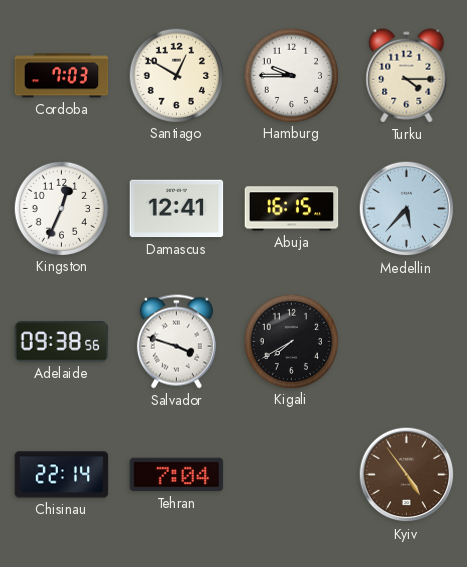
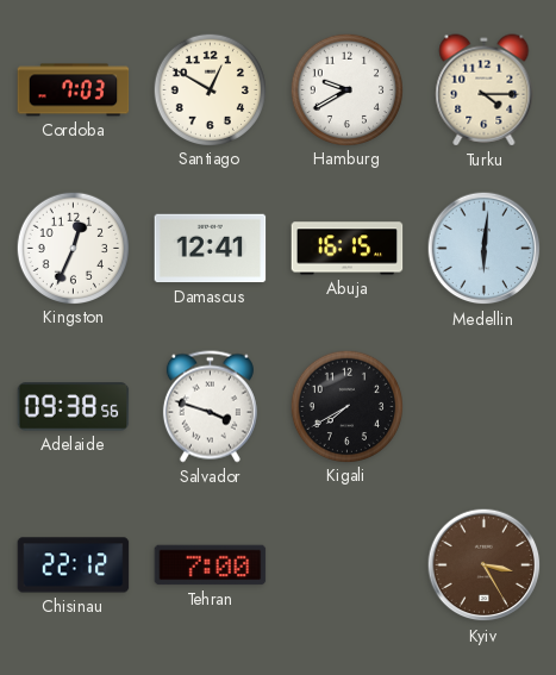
Hamburg: 9:45 -> 9:40 (346, 89)
Medellin: 5:37 -> 6:01 (485, 249)
Chisinau: 22:14 -> 22:12 (74, 565)
Tehran: 7:04 -> 7:00 (211, 565)
Kyiv: 4:54 -> 3:25 (485, 565)
